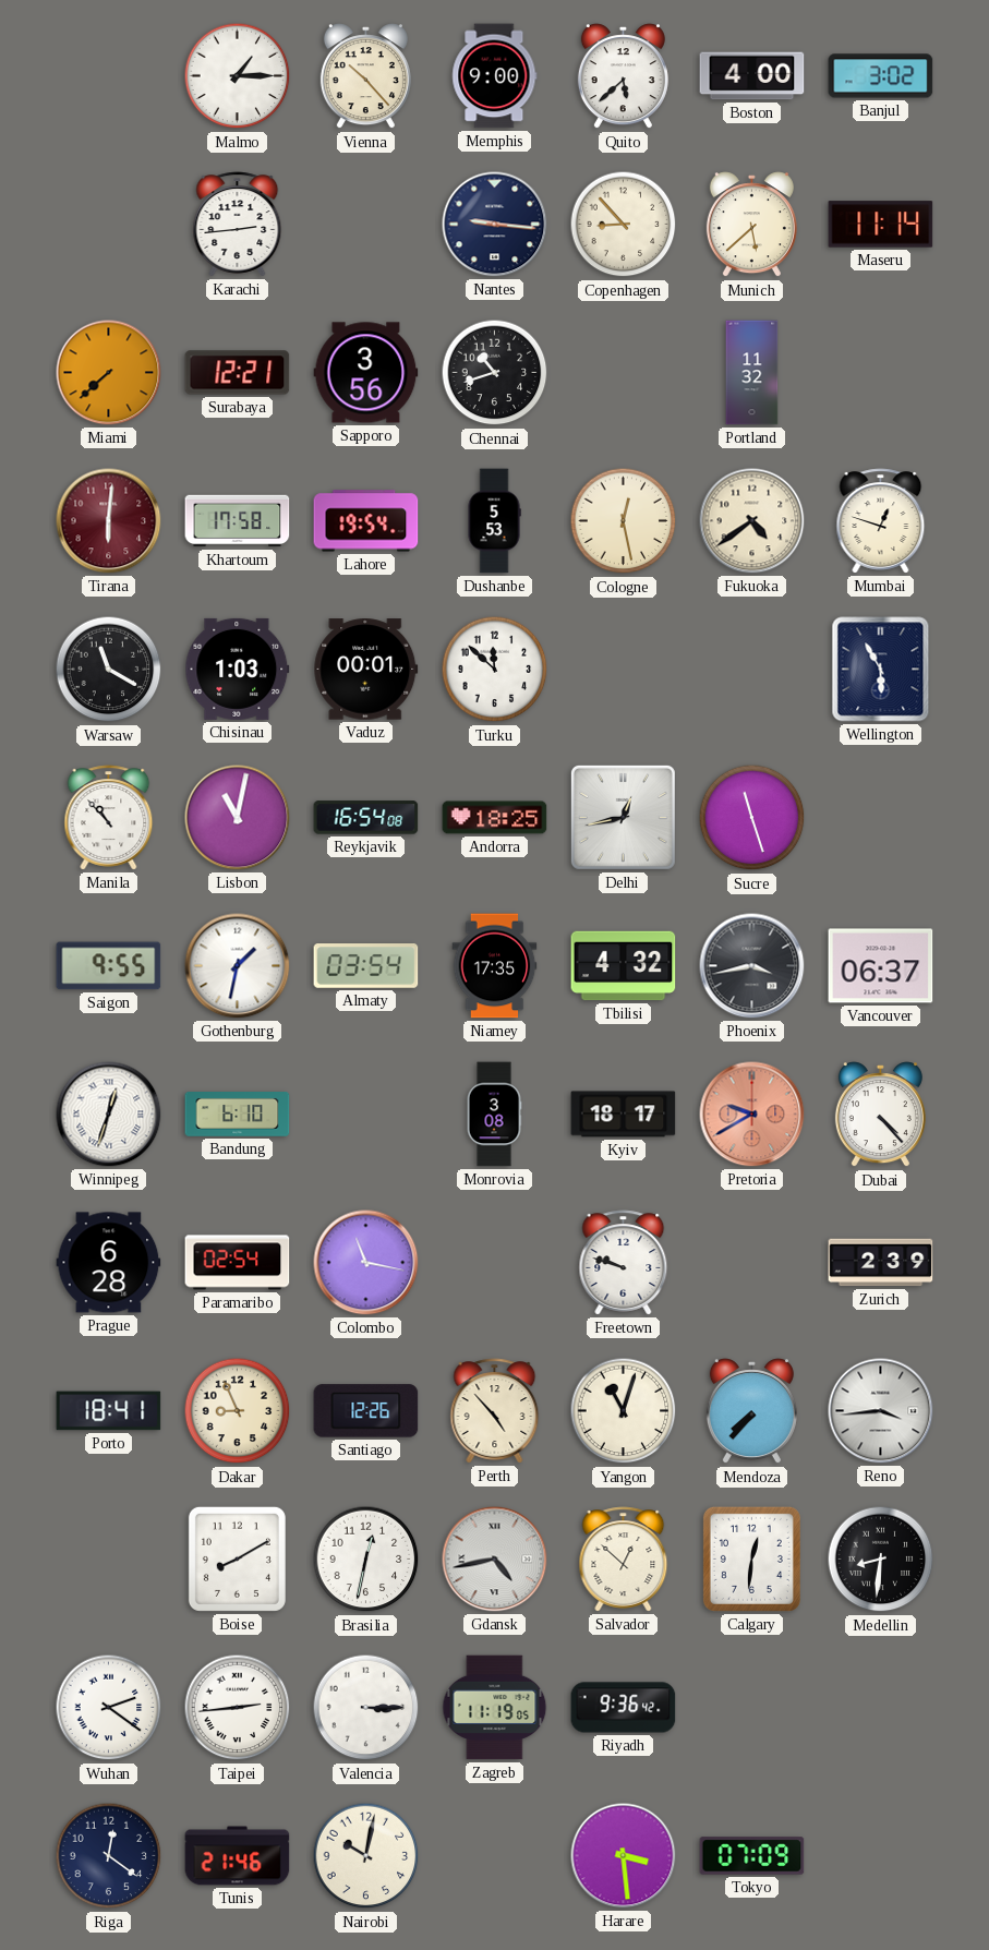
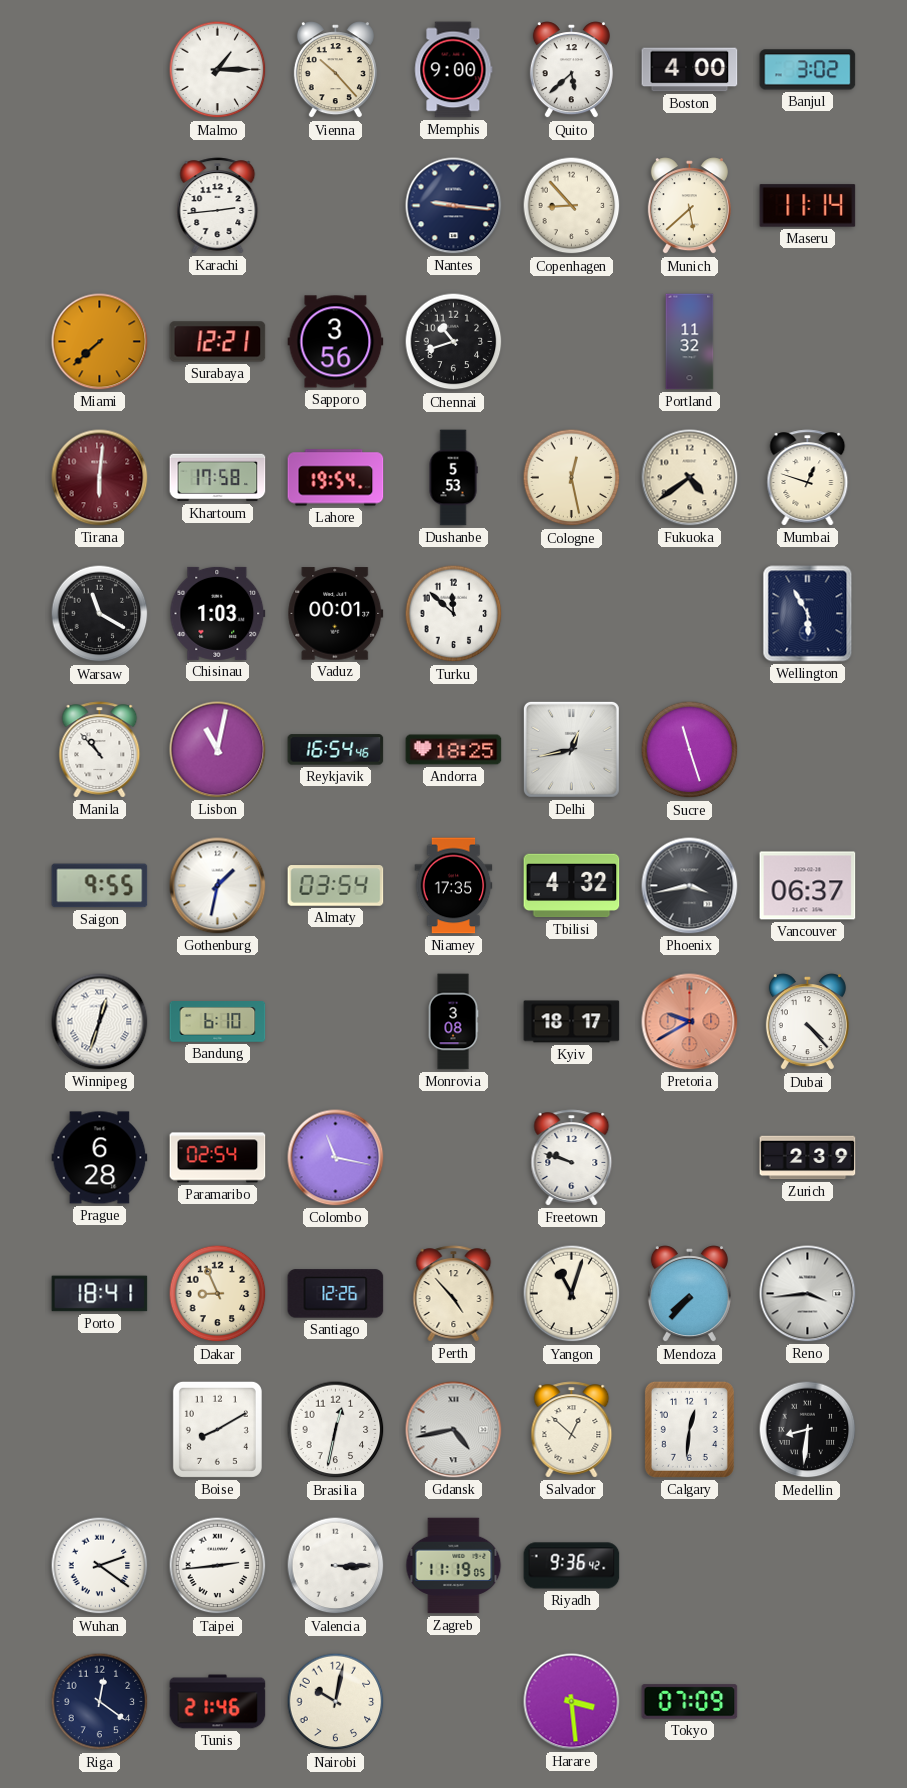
Reykjavik: 16:54:08 -> 16:54:46 (336, 750)
